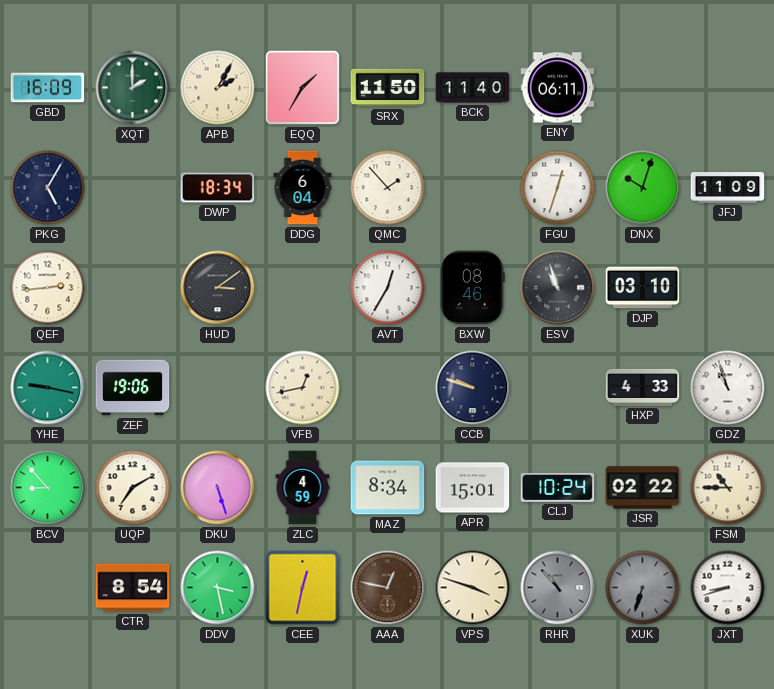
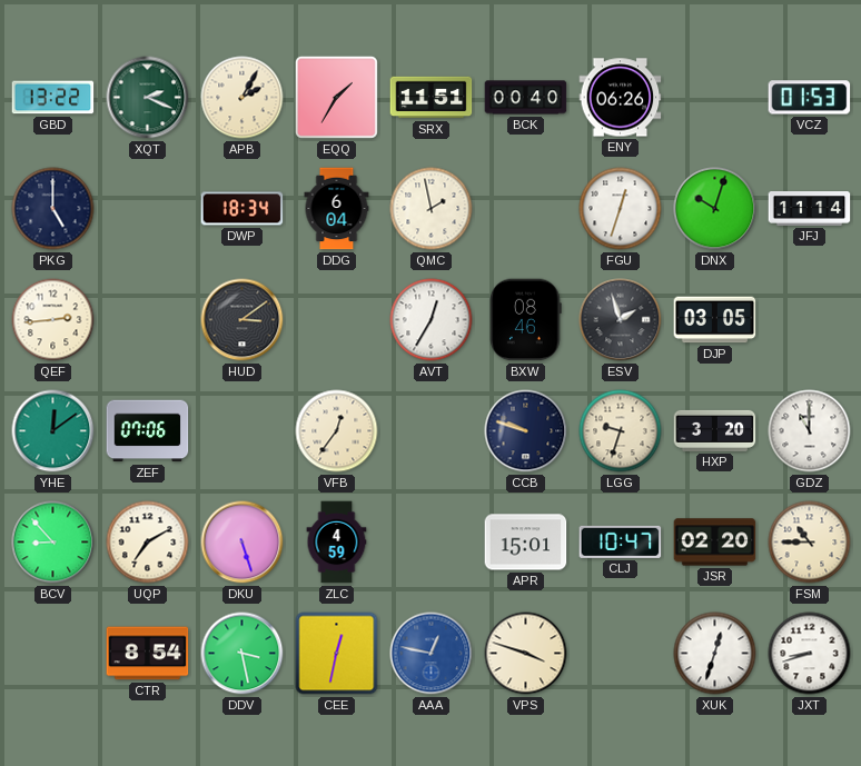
GBD: 16:09 -> 13:22 (53, 98)
XQT: 2:00 -> 2:19 (148, 98)
SRX: 11:50 -> 11:51 (432, 98)
BCK: 11:40 -> 00:40 (526, 98)
ENY: 06:11 -> 06:26 (621, 98)
VCZ: none -> 01:53 (810, 98)
PKG: 5:05 -> 5:00 (53, 209)
QMC: 1:53 -> 1:58 (432, 209)
JFJ: 11:09 -> 11:14 (810, 209)
ESV: 10:57 -> 1:57 (621, 320)
DJP: 03:10 -> 03:05 (715, 320)
YHE: 9:17 -> 12:09 (53, 431)
ZEF: 19:06 -> 07:06 (148, 431)
VFB: 12:43 -> 12:36 (337, 431)
LGG: none -> 9:33 (621, 431)
HXP: 4:33 -> 3:20 (715, 430)
GDZ: 10:57 -> 11:00 (810, 431)
MAZ: 8:34 -> none (388, 488)
CLJ: 10:24 -> 10:47 (621, 541)
JSR: 02:22 -> 02:20 (715, 543)
AAA dial: brown -> blue (432, 654)
RHR: 10:53 -> none (558, 588)
XUK: 6:33 -> 12:33 (715, 654)
XUK dial: grey -> white (715, 654)
